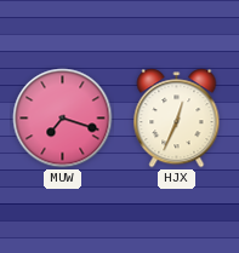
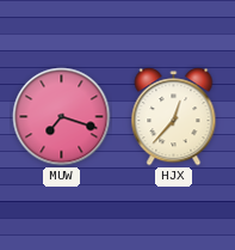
HJX: 12:34 -> 12:37 (174, 117)
